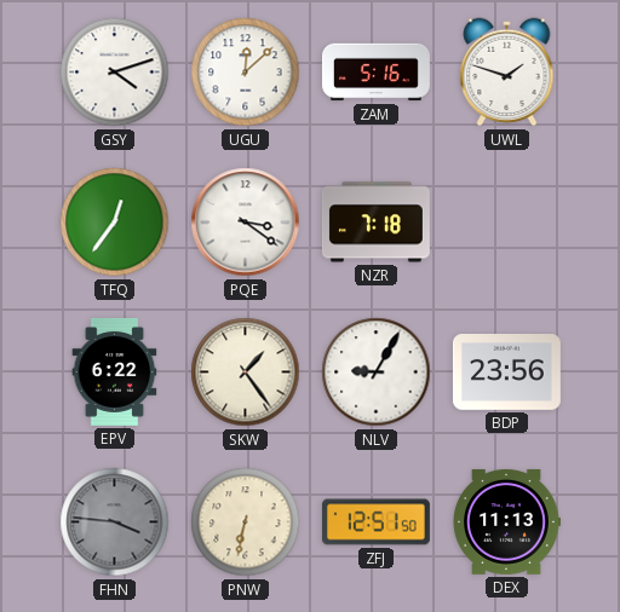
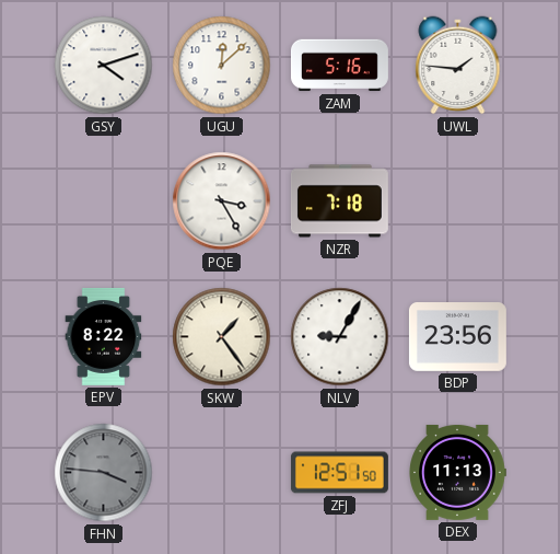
UWL: 1:48 -> 1:46 (458, 66)
TFQ: 12:36 -> none (115, 223)
PQE: 3:21 -> 3:25 (222, 201)
EPV: 6:22 -> 8:22 (104, 336)
PNW: 6:32 -> none (246, 522)
